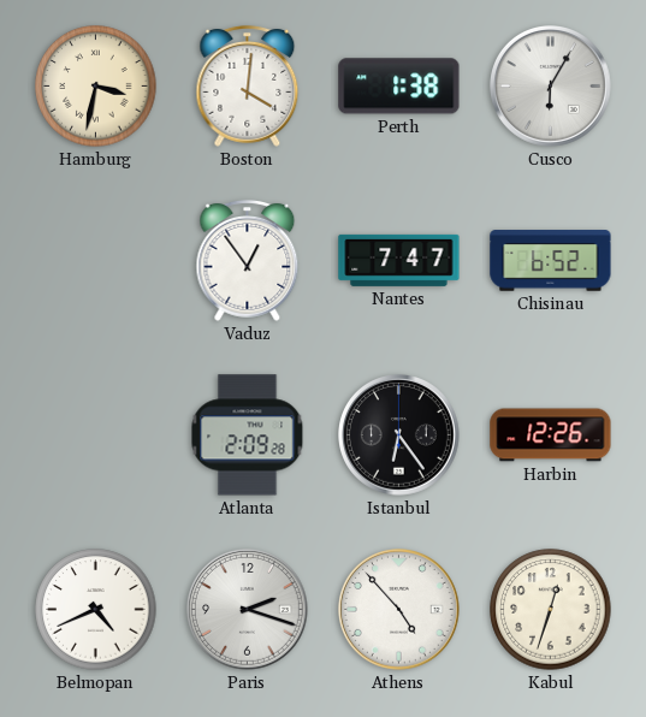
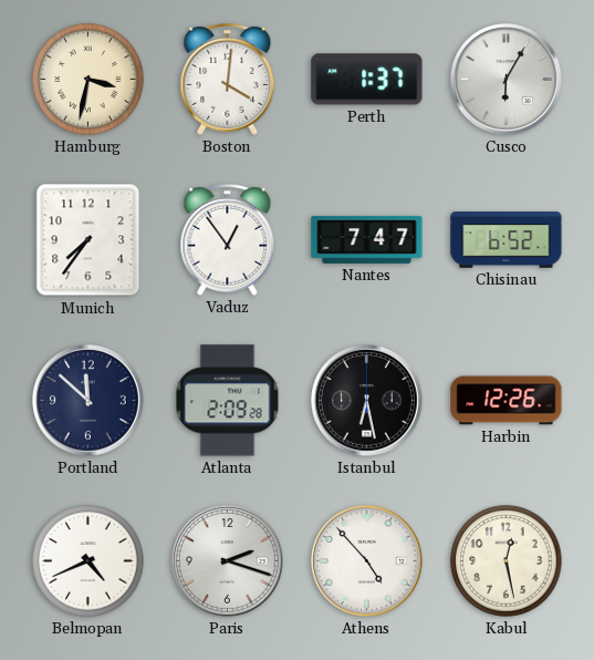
Perth: 1:38 -> 1:37 (367, 80)
Munich: none -> 7:36 (88, 240)
Portland: none -> 11:52 (88, 401)
Istanbul: 6:24 -> 6:28 (367, 401)
Kabul: 12:33 -> 12:28 (507, 561)
